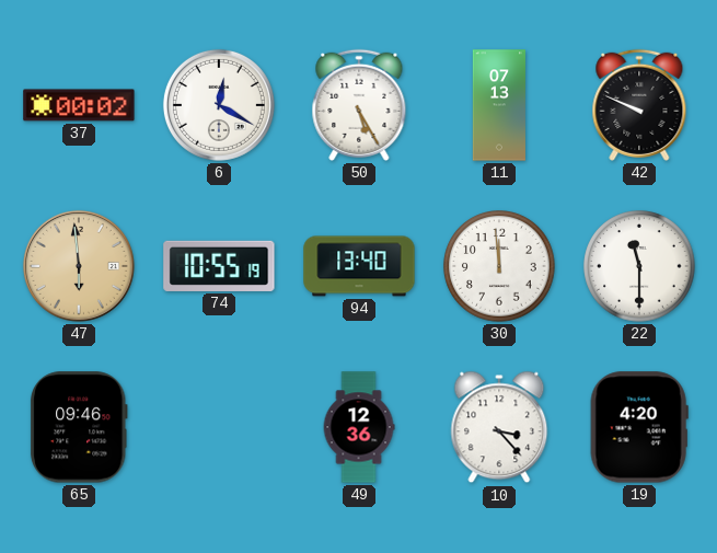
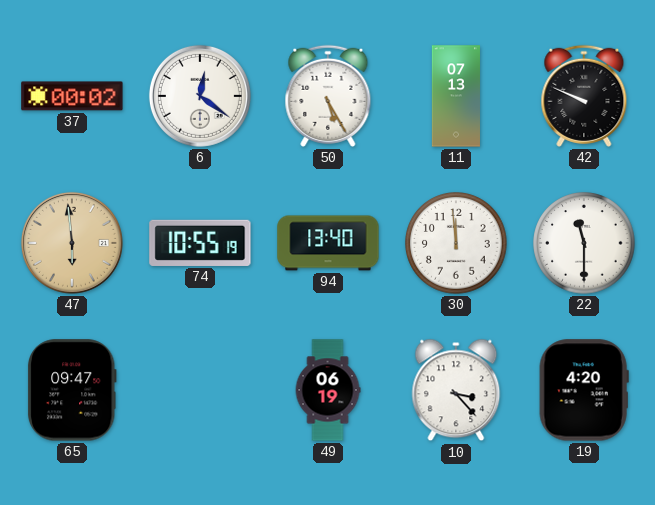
6: 12:20 -> 12:21 (200, 96)
65: 09:46 -> 09:47 (72, 390)
49: 12:36 -> 06:19 (328, 390)
